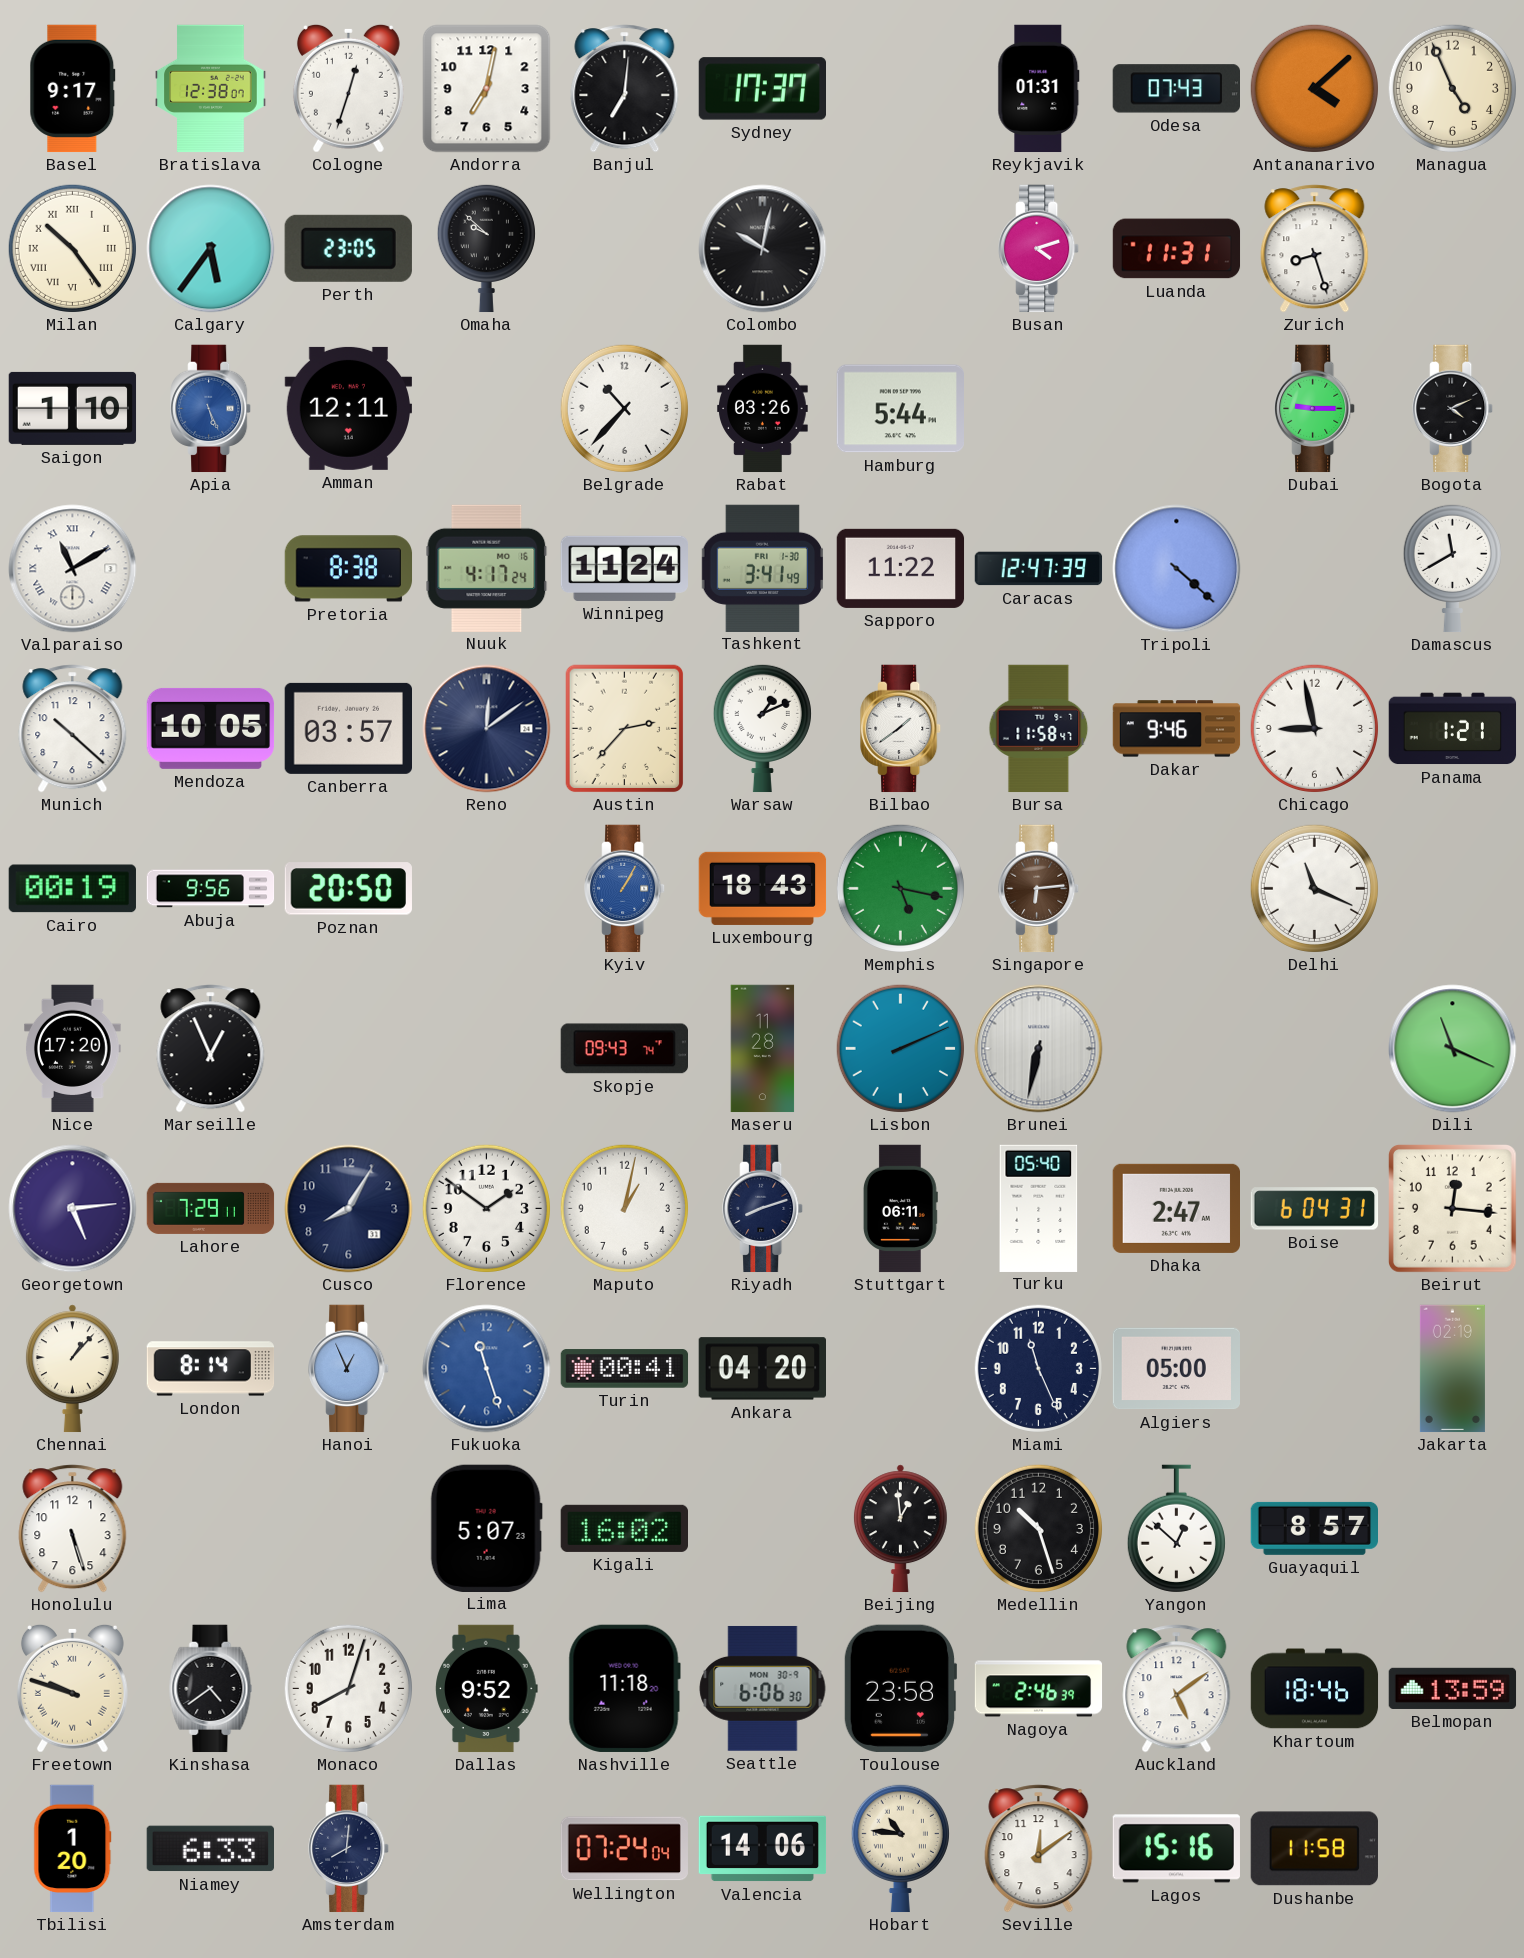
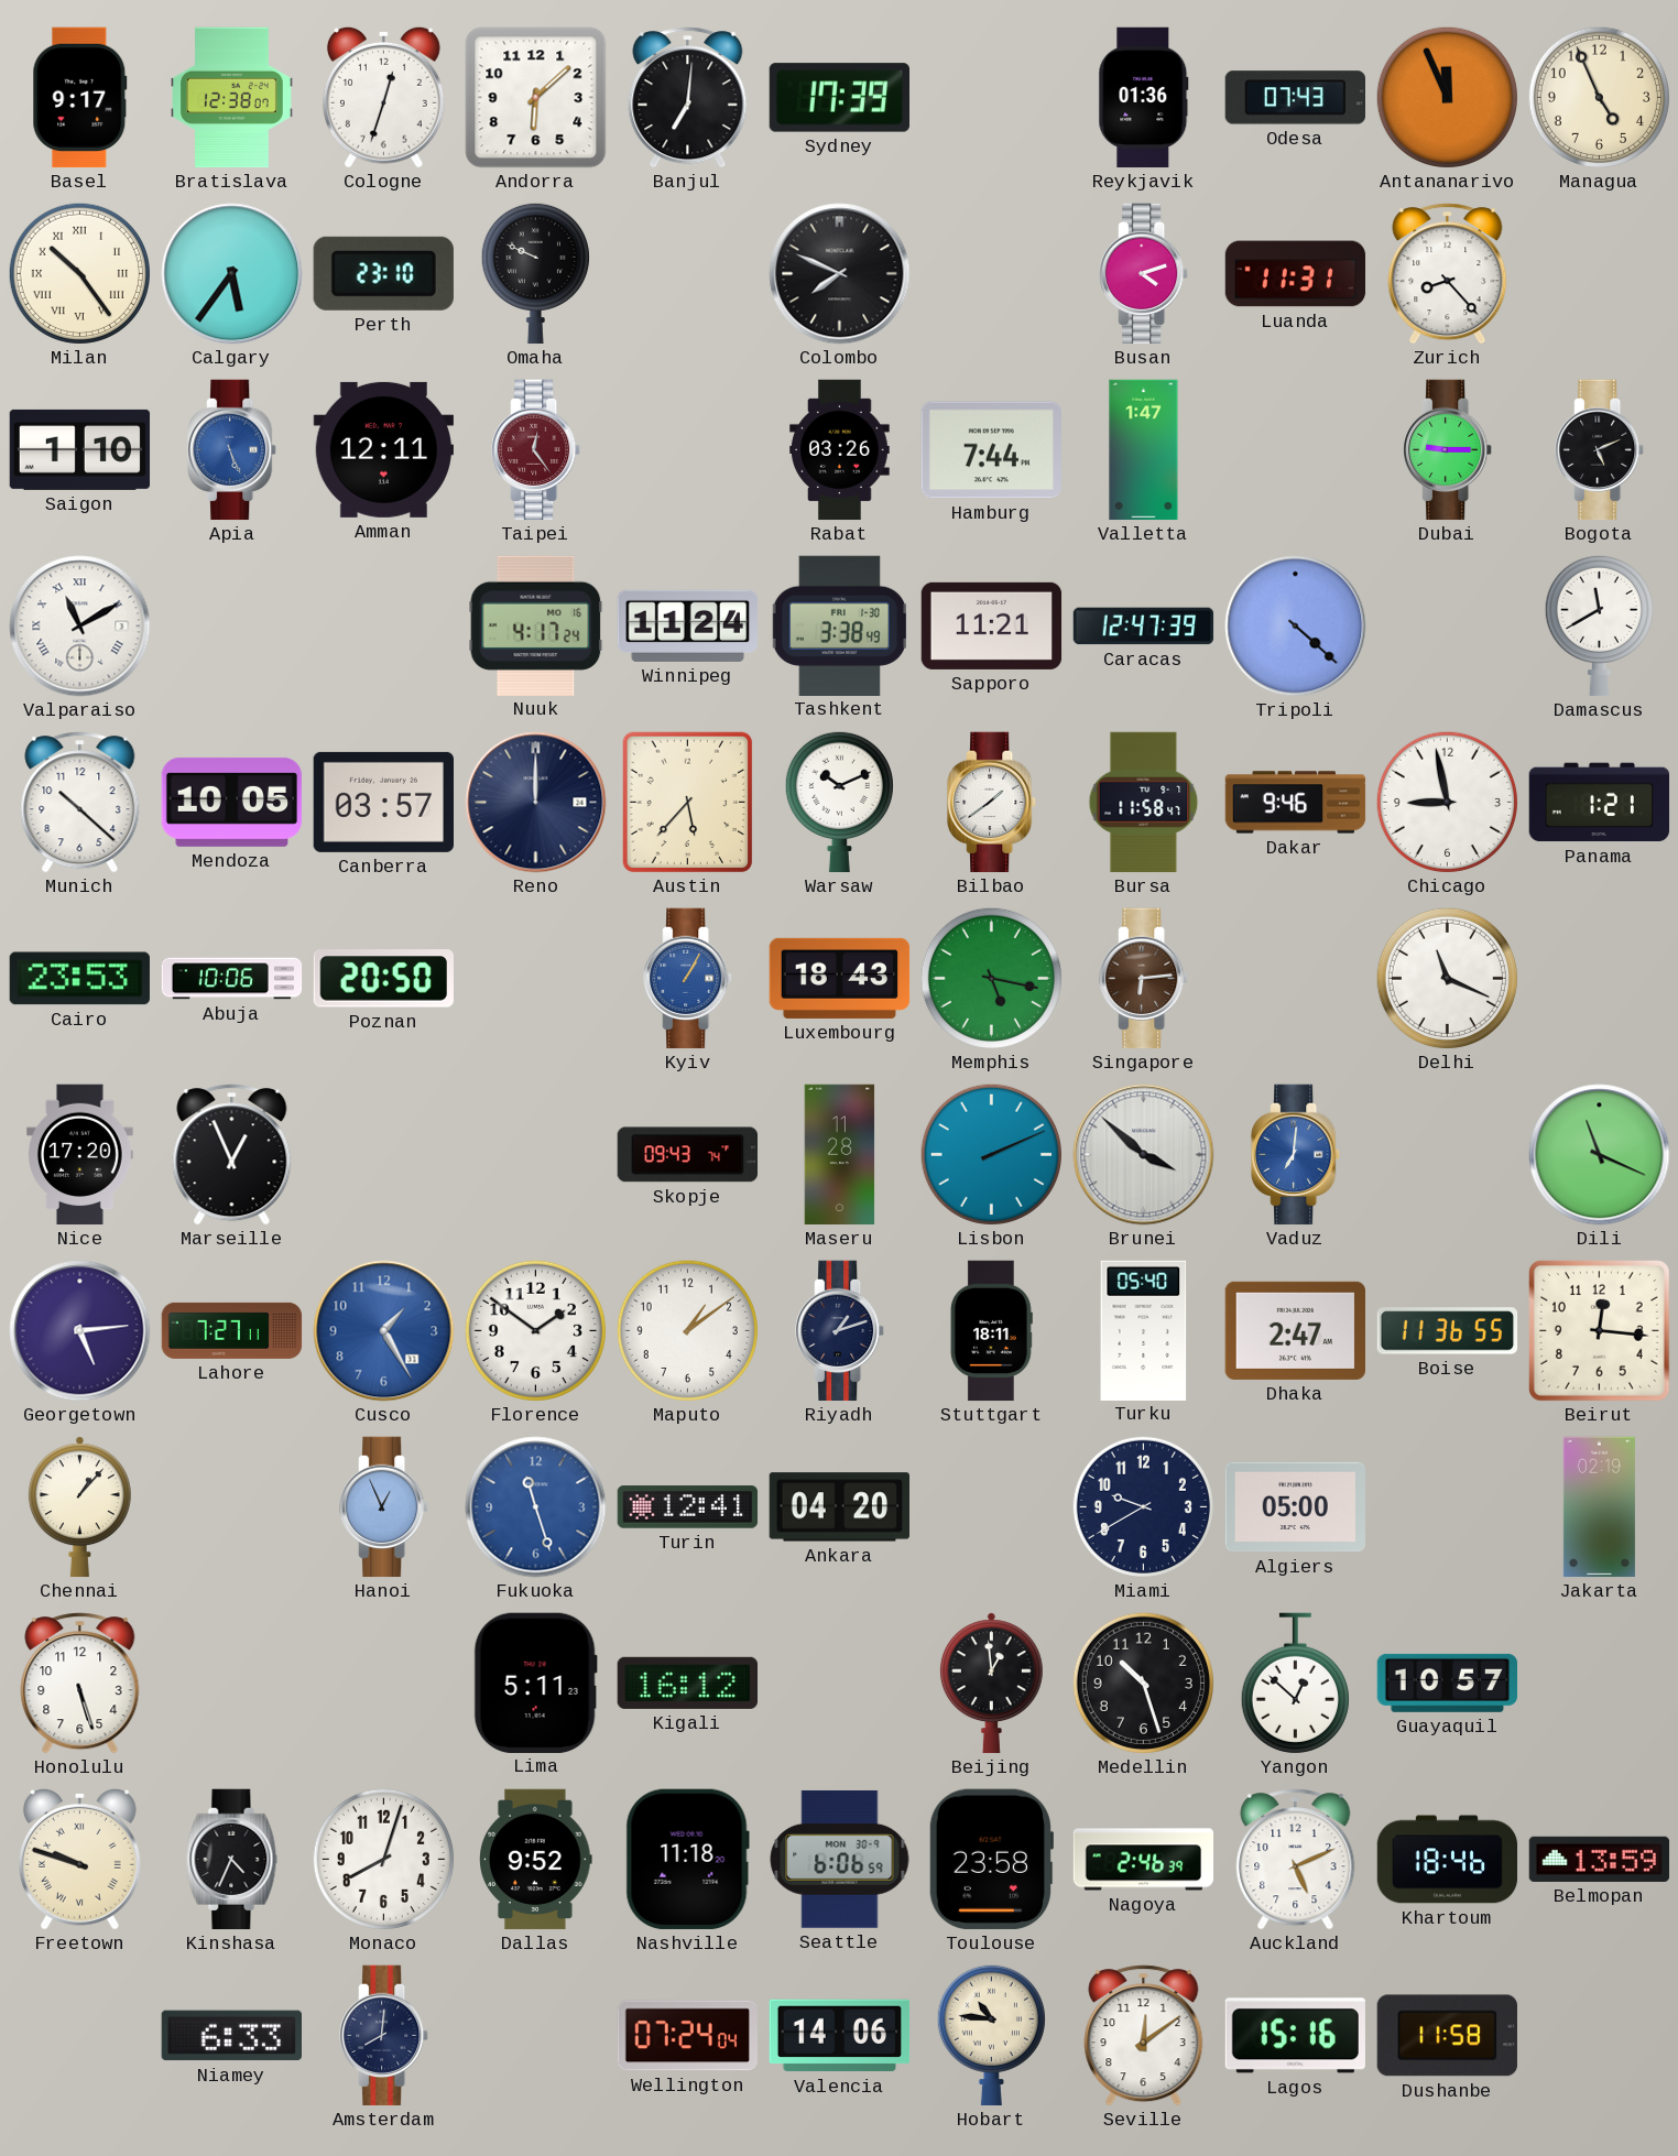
Andorra: 7:02 -> 6:08 (536, 98)
Sydney: 17:37 -> 17:39 (839, 98)
Reykjavik: 01:31 -> 01:36 (1144, 98)
Antananarivo: 4:08 -> 11:56 (1447, 97)
Perth: 23:05 -> 23:10 (383, 273)
Omaha: 9:52 -> 9:49 (535, 273)
Colombo: 10:02 -> 7:49 (840, 274)
Zurich: 8:27 -> 8:23 (1448, 274)
Taipei: none -> 12:24 (536, 450)
Belgrade: 10:37 -> none (624, 408)
Hamburg: 5:44 -> 7:44 (991, 450)
Valletta: none -> 1:47 (1144, 450)
Bogota: 4:11 -> 5:11 (1600, 450)
Pretoria: 8:38 -> none (349, 569)
Tashkent: 3:41 -> 3:38 (840, 625)
Sapporo: 11:22 -> 11:21 (992, 625)
Reno: 12:09 -> 12:00 (536, 803)
Austin: 2:37 -> 5:37 (687, 803)
Warsaw: 1:11 -> 10:11 (839, 802)
Cairo: 00:19 -> 23:53 (79, 979)
Abuja: 9:56 -> 10:06 (232, 979)
Brunei: 6:32 -> 3:52 (1144, 1155)
Vaduz: none -> 7:01 (1296, 1155)
Lahore: 7:29 -> 7:27 (232, 1330)
Cusco: 8:05 -> 1:25 (384, 1331)
Cusco dial: navy -> blue (384, 1331)
Maputo: 1:02 -> 1:09 (687, 1330)
Riyadh: 8:12 -> 1:12 (840, 1331)
Stuttgart: 06:11 -> 18:11 (991, 1331)
Boise: 6:04 -> 11:36 (1448, 1331)
London: 8:14 -> none (211, 1369)
Turin: 00:41 -> 12:41 (688, 1507)
Miami: 11:26 -> 9:40 (1143, 1506)
Lima: 5:07 -> 5:11 (535, 1683)
Kigali: 16:02 -> 16:12 (687, 1683)
Guayaquil: 8:57 -> 10:57 (1447, 1683)
Kinshasa: 4:39 -> 4:34 (232, 1860)
Seattle: 6:06:30 -> 6:06:59 (840, 1859)
Auckland: 5:09 -> 5:11 (1296, 1860)
Tbilisi: 1:20 -> none (73, 1849)
